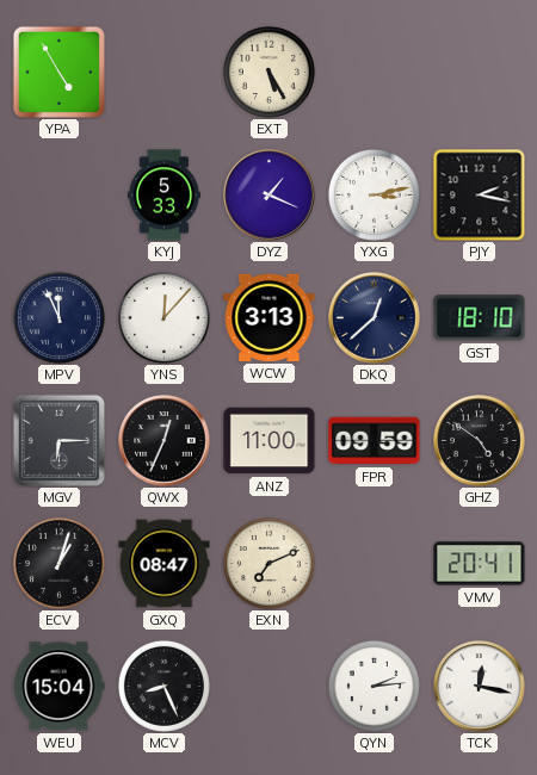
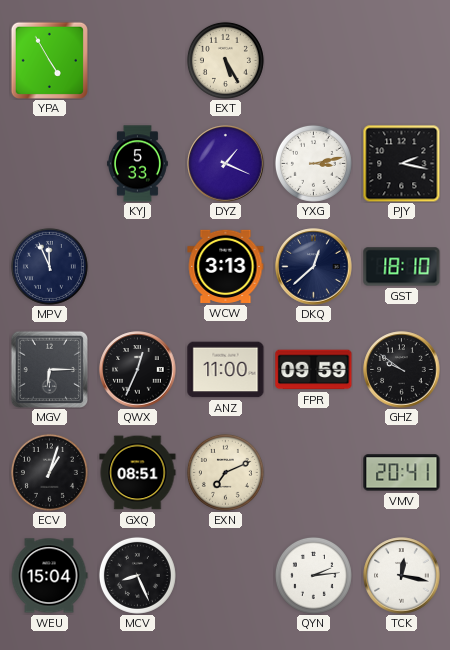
YNS: 12:07 -> none (163, 317)
GHZ: 4:51 -> 9:51 (402, 370)
GXQ: 08:47 -> 08:51 (138, 473)
